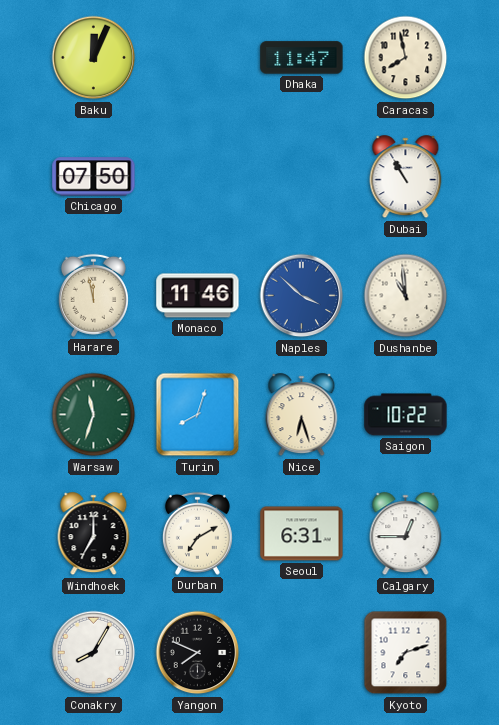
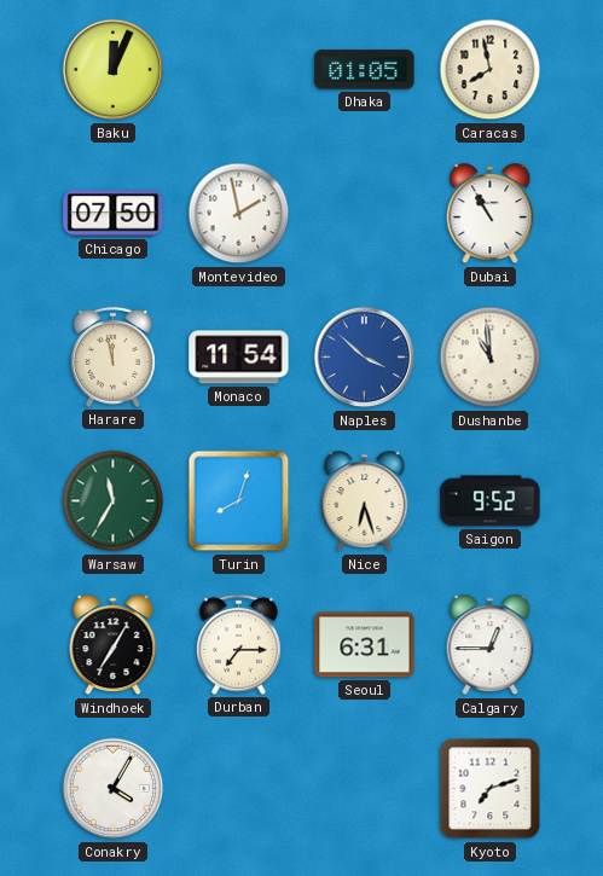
Dhaka: 11:47 -> 01:05 (365, 70)
Montevideo: none -> 1:58 (239, 214)
Monaco: 11:46 -> 11:54 (239, 358)
Warsaw: 11:33 -> 11:35 (114, 501)
Saigon: 10:22 -> 9:52 (491, 501)
Windhoek: 7:00 -> 7:05 (114, 645)
Durban: 7:10 -> 7:15 (238, 644)
Conakry: 8:05 -> 4:05 (114, 789)
Yangon: 7:49 -> none (198, 653)
